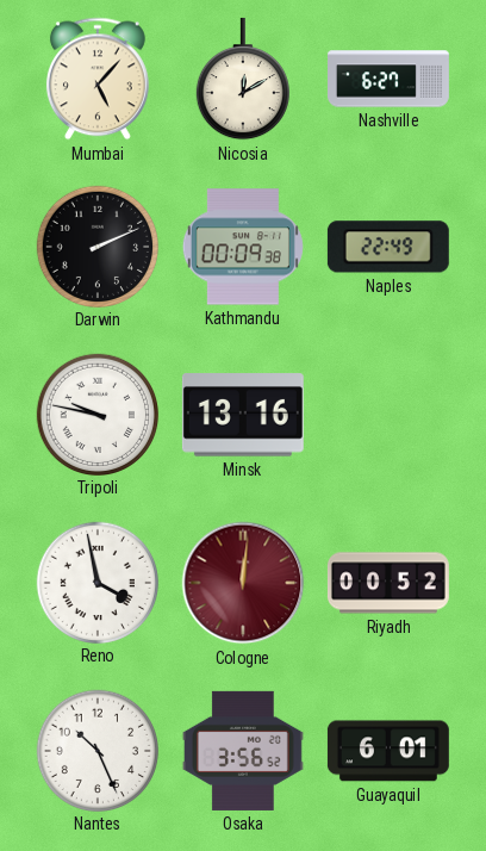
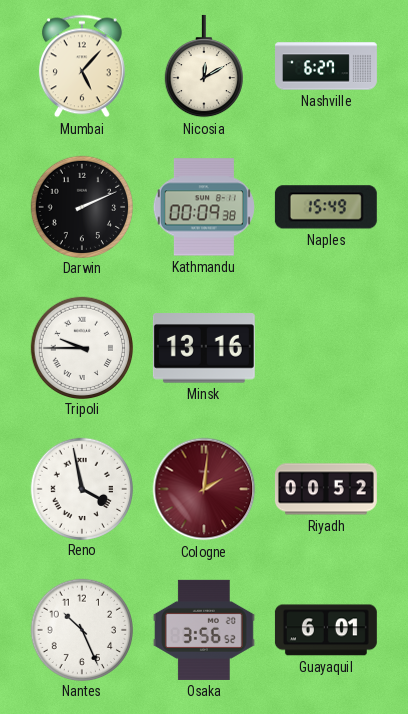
Naples: 22:49 -> 15:49 (326, 207)
Tripoli: 9:47 -> 9:45 (81, 347)
Cologne: 12:01 -> 2:01 (204, 489)
